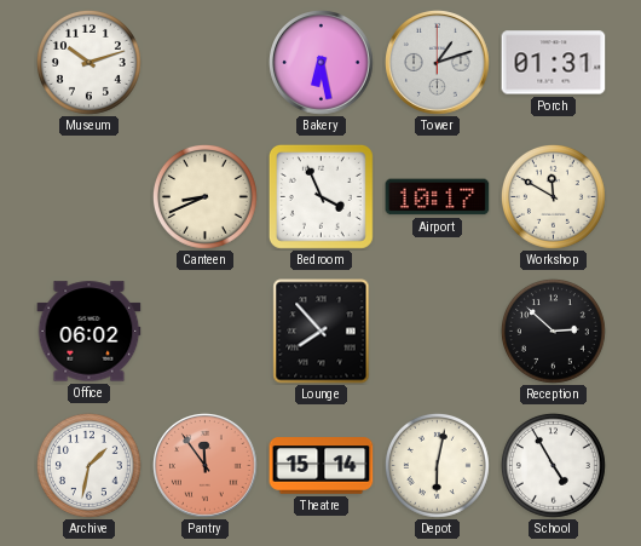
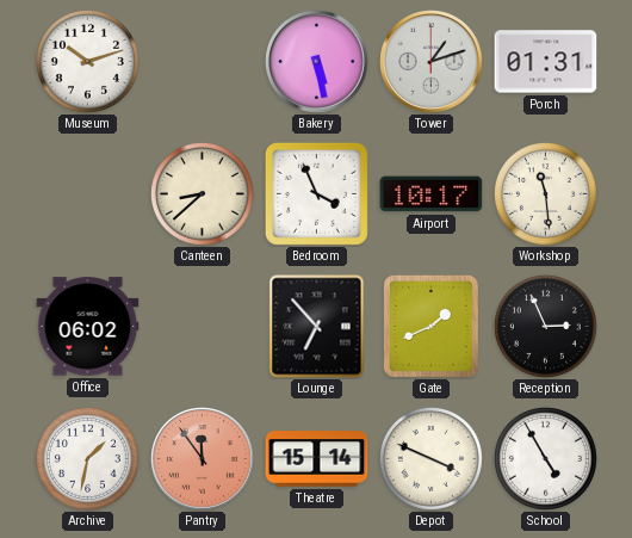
Bakery: 6:28 -> 5:28 (317, 62)
Canteen: 8:41 -> 8:38 (202, 193)
Workshop: 11:50 -> 11:29 (545, 193)
Lounge: 7:53 -> 6:53 (317, 327)
Gate: none -> 1:41 (430, 327)
Reception: 2:52 -> 2:56 (545, 326)
Depot: 6:02 -> 3:49 (430, 458)
